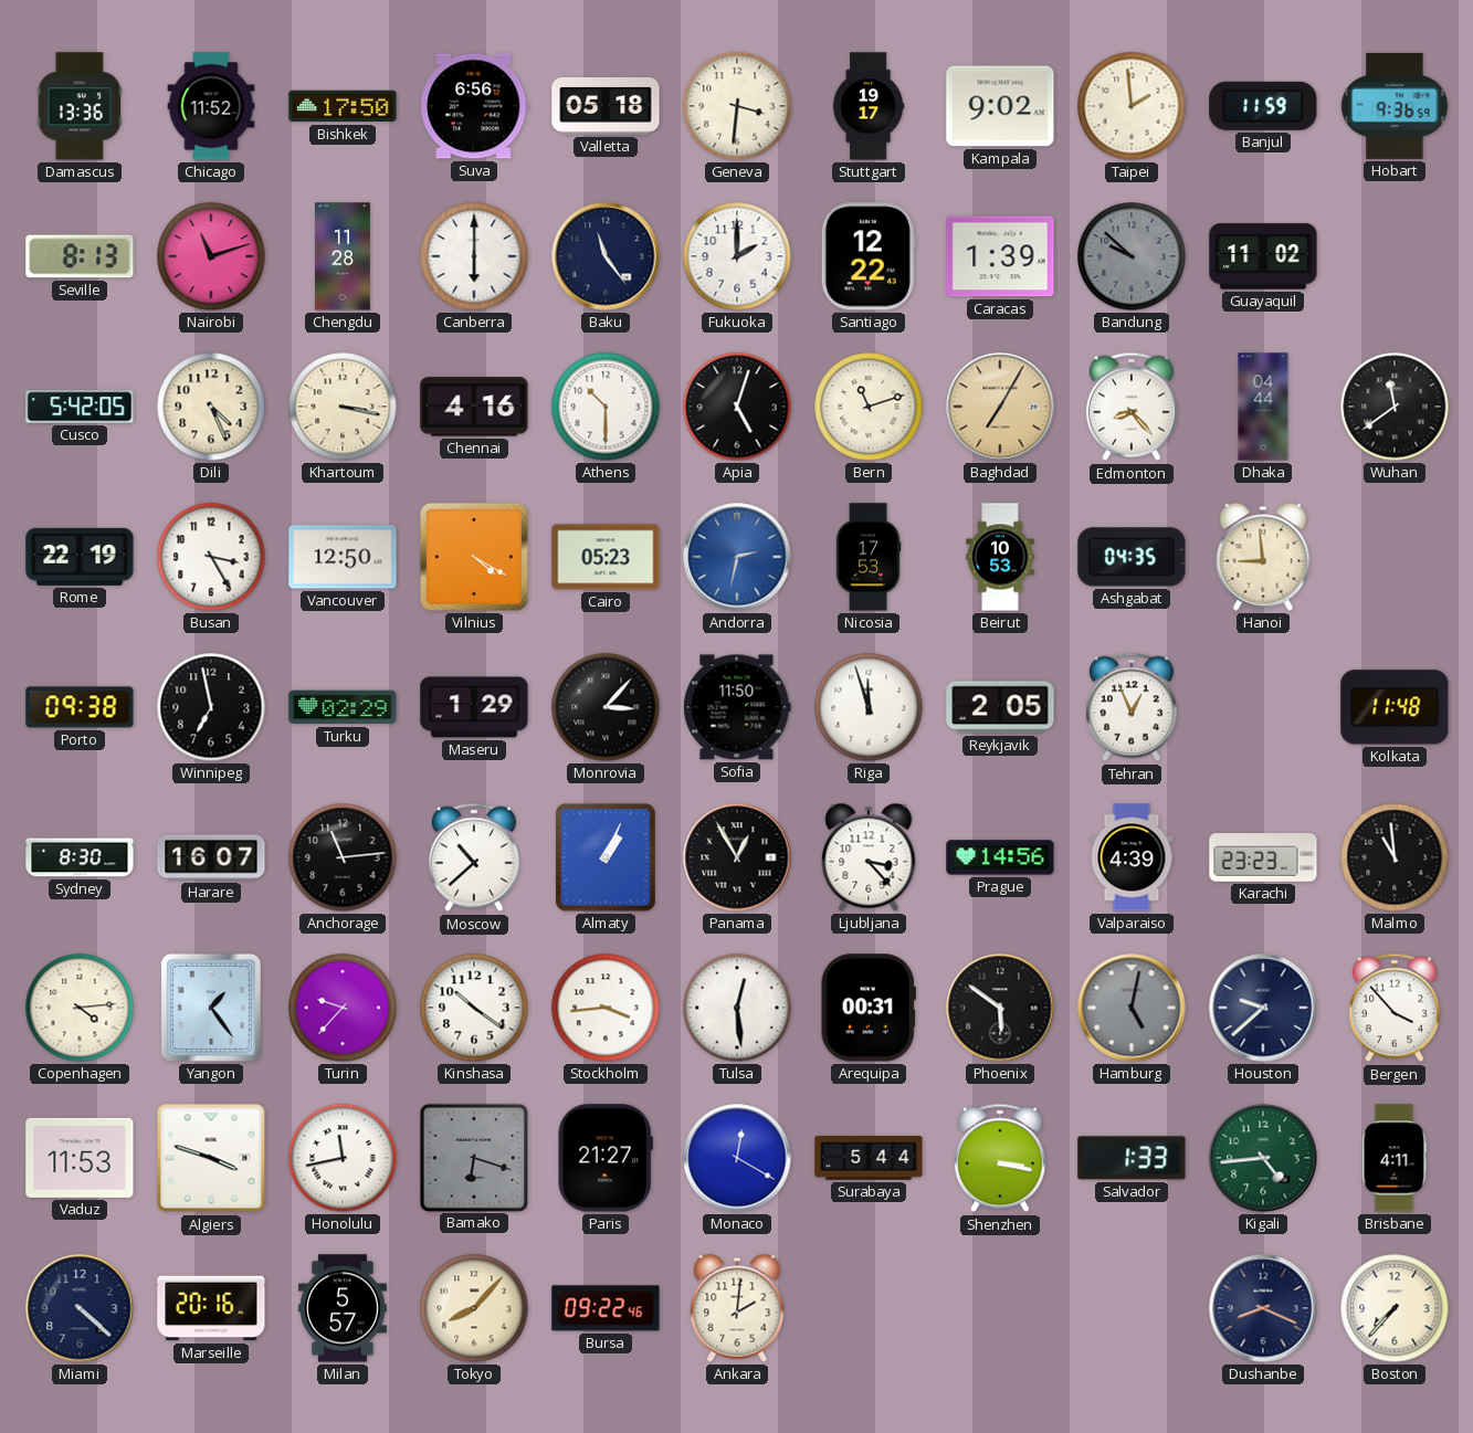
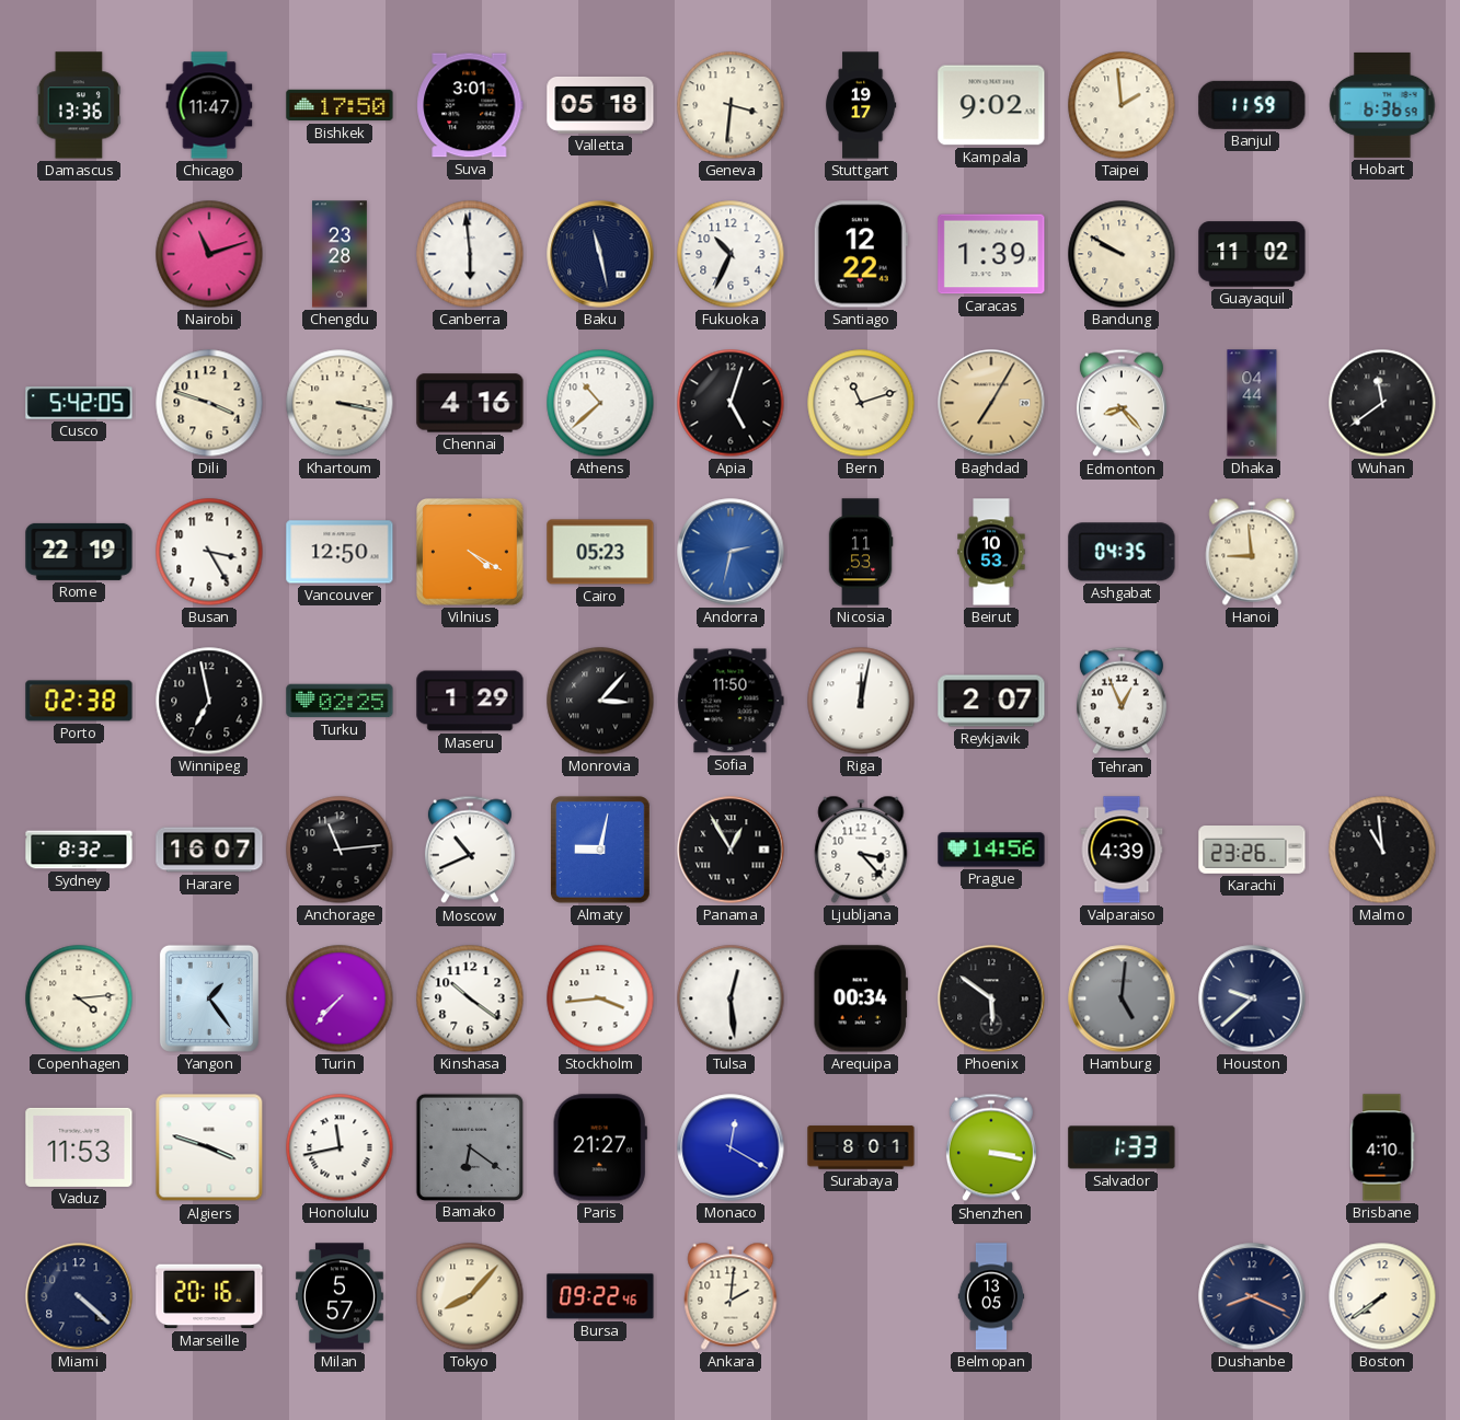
Chicago: 11:52 -> 11:47 (209, 105)
Suva: 6:56 -> 3:01 (470, 105)
Hobart: 9:36 -> 6:36 (1382, 105)
Seville: 8:13 -> none (80, 256)
Chengdu: 11:28 -> 23:28 (340, 254)
Canberra: 6:00 -> 5:59 (470, 254)
Baku: 11:24 -> 11:28 (600, 254)
Fukuoka: 2:00 -> 10:34 (731, 254)
Bandung: 9:52 -> 9:50 (1122, 254)
Bandung dial: grey -> cream (1122, 254)
Dili: 4:26 -> 3:48 (209, 403)
Athens: 10:30 -> 10:38 (600, 403)
Nicosia: 17:53 -> 11:53 (861, 552)
Porto: 09:38 -> 02:38 (79, 701)
Turku: 02:29 -> 02:25 (340, 701)
Riga: 11:57 -> 12:02 (861, 701)
Reykjavik: 2:05 -> 2:07 (991, 701)
Kolkata: 11:48 -> none (1395, 707)
Sydney: 8:30 -> 8:32 (79, 850)
Moscow: 10:38 -> 10:41 (470, 850)
Almaty: 1:04 -> 9:02 (601, 851)
Karachi: 23:23 -> 23:26 (1252, 850)
Turin: 9:37 -> 7:37 (340, 998)
Arequipa: 00:31 -> 00:34 (861, 998)
Hamburg: 5:02 -> 5:01 (1122, 998)
Bergen: 3:53 -> none (1395, 1008)
Bamako: 6:18 -> 6:21 (469, 1146)
Surabaya: 5:44 -> 8:01 (861, 1147)
Kigali: 4:44 -> none (1263, 1158)
Brisbane: 4:11 -> 4:10 (1382, 1147)
Belmopan: none -> 13:05 (991, 1296)
Boston: 7:37 -> 7:39 (1382, 1296)
